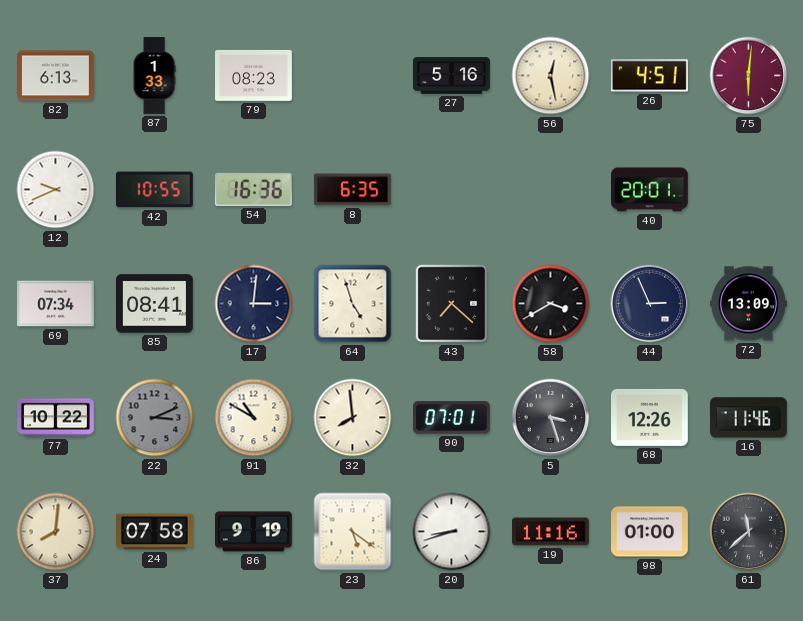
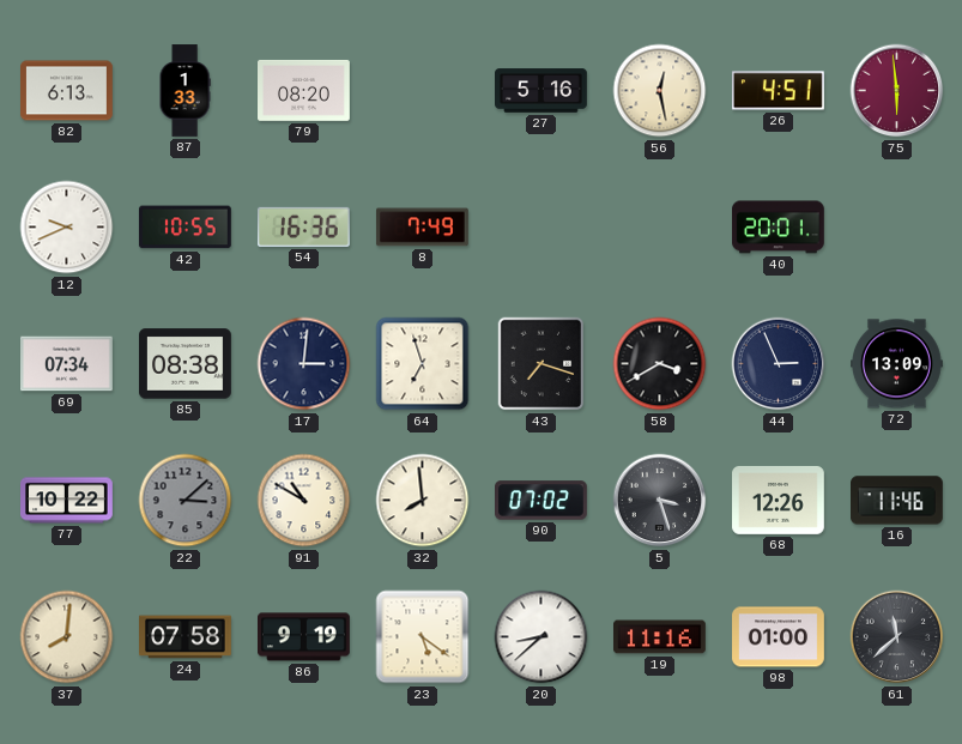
79: 08:23 -> 08:20 (304, 90)
75: 6:01 -> 5:59 (897, 91)
8: 6:35 -> 7:49 (422, 228)
85: 08:41 -> 08:38 (186, 364)
64: 4:57 -> 6:57 (423, 364)
43: 7:22 -> 7:18 (541, 364)
22: 3:11 -> 3:08 (186, 501)
90: 07:01 -> 07:02 (541, 501)
20: 8:42 -> 8:38 (541, 637)
